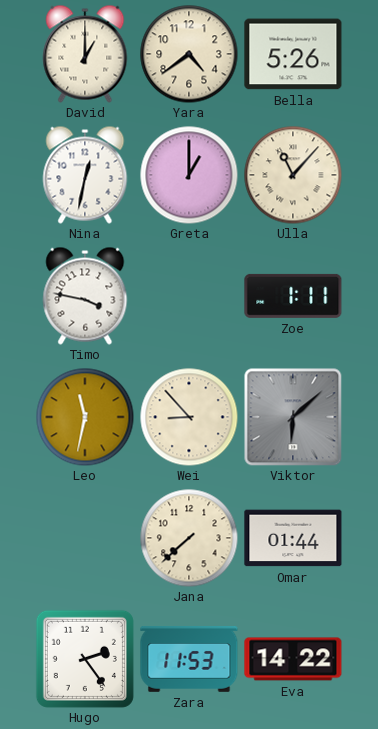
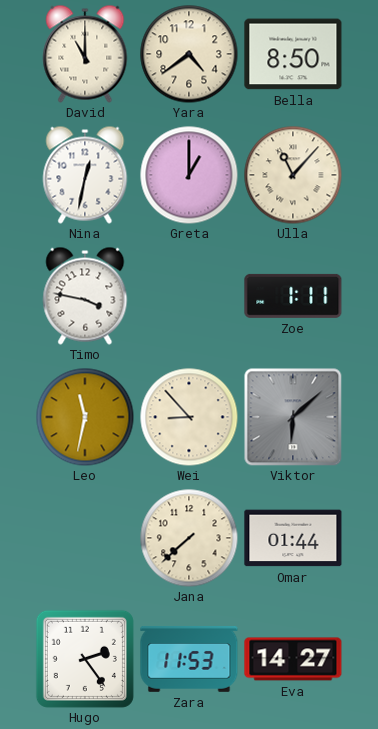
David: 1:00 -> 11:00 (85, 54)
Bella: 5:26 -> 8:50 (293, 54)
Eva: 14:22 -> 14:27 (293, 659)
